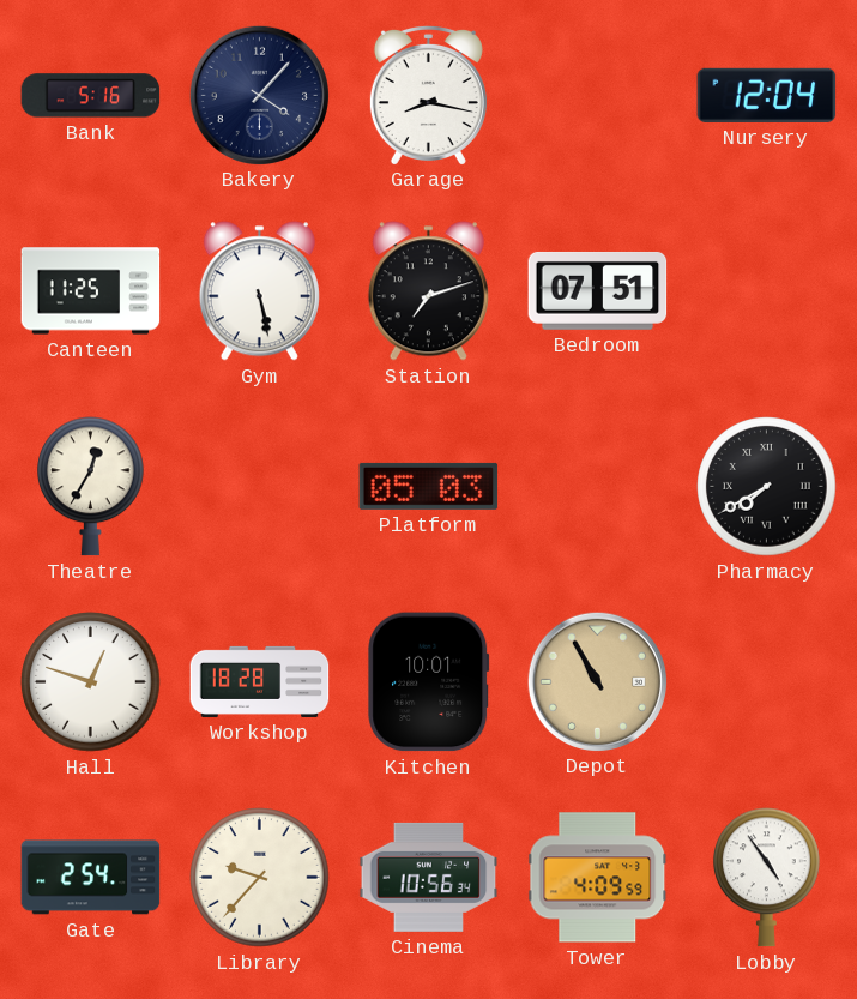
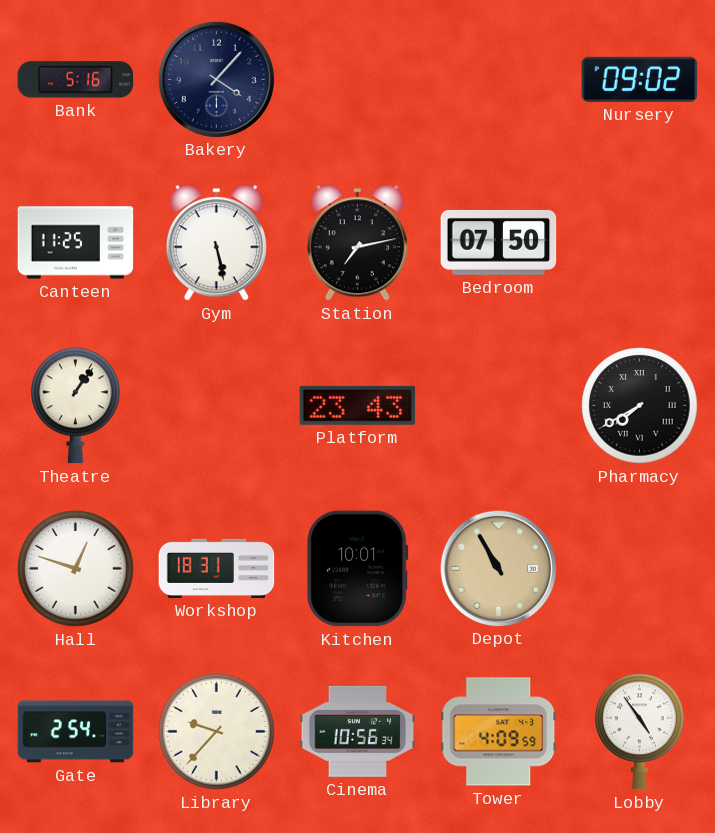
Garage: 8:17 -> none (428, 95)
Nursery: 12:04 -> 09:02 (640, 79)
Station: 7:12 -> 7:13 (357, 243)
Bedroom: 07:51 -> 07:50 (499, 242)
Theatre: 12:35 -> 1:06 (76, 406)
Platform: 05:03 -> 23:43 (358, 405)
Workshop: 18:28 -> 18:31 (217, 568)
